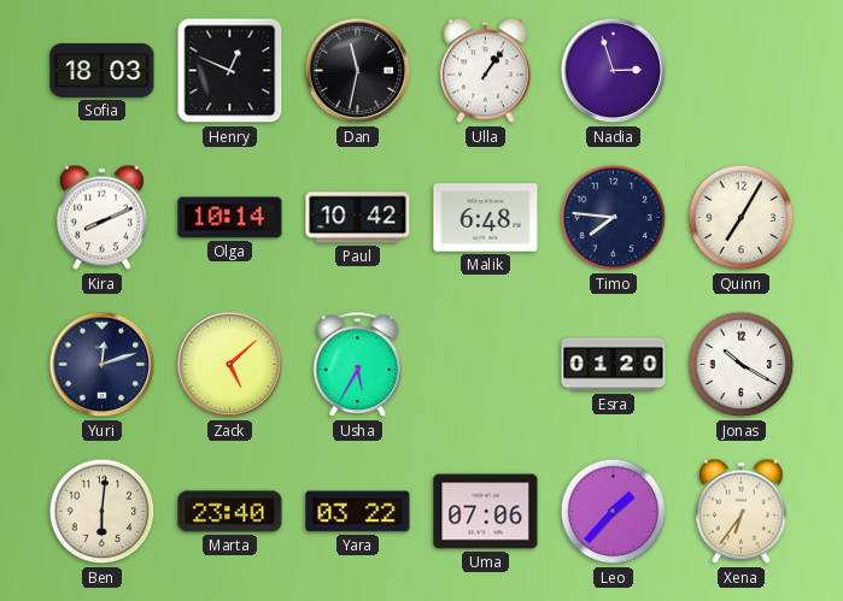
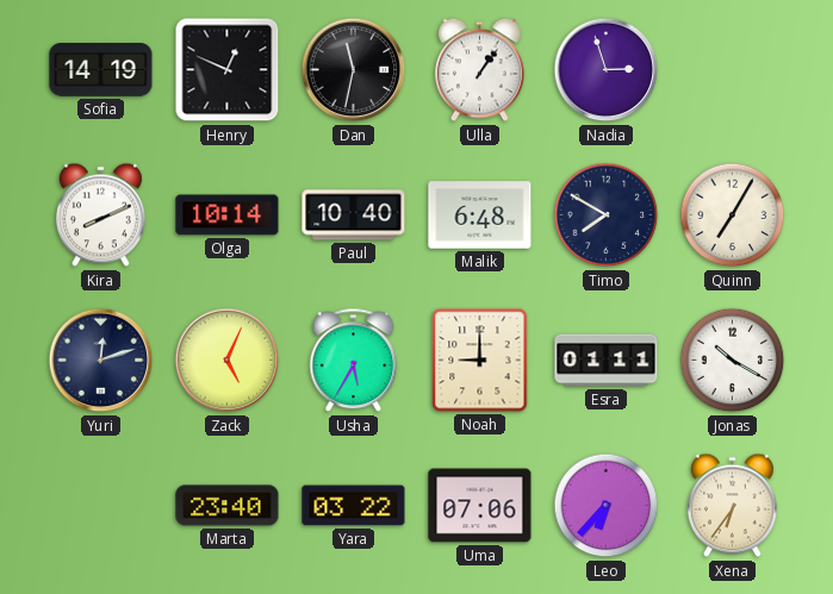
Sofia: 18:03 -> 14:19 (101, 70)
Paul: 10:42 -> 10:40 (354, 215)
Timo: 7:46 -> 7:50 (607, 215)
Zack: 5:08 -> 5:04 (228, 361)
Noah: none -> 9:00 (480, 361)
Esra: 01:20 -> 01:11 (607, 361)
Ben: 6:01 -> none (103, 512)
Leo: 1:37 -> 6:37 (607, 506)
